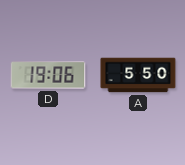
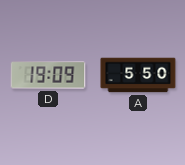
D: 19:06 -> 19:09 (48, 75)
